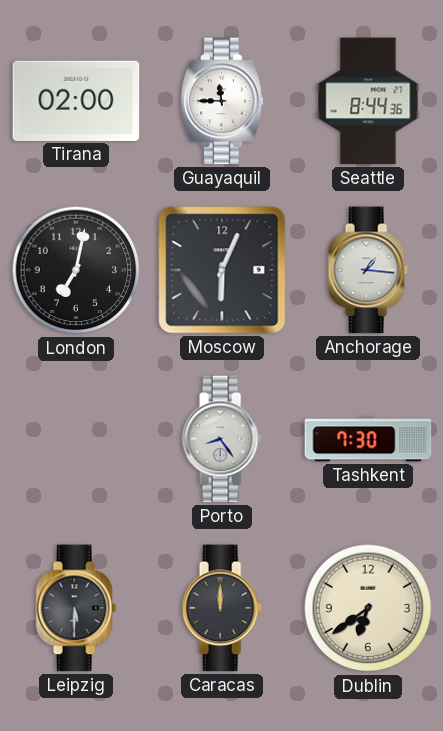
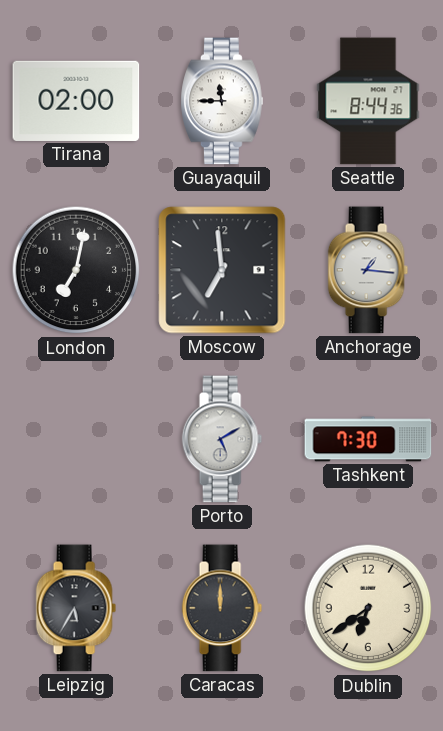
Moscow: 6:04 -> 6:59 (222, 270)
Porto: 8:24 -> 5:10 (222, 439)
Leipzig: 5:30 -> 5:35 (76, 608)
